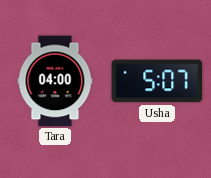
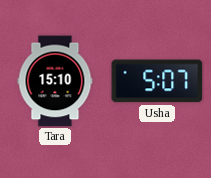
Tara: 04:00 -> 15:10 (55, 81)
